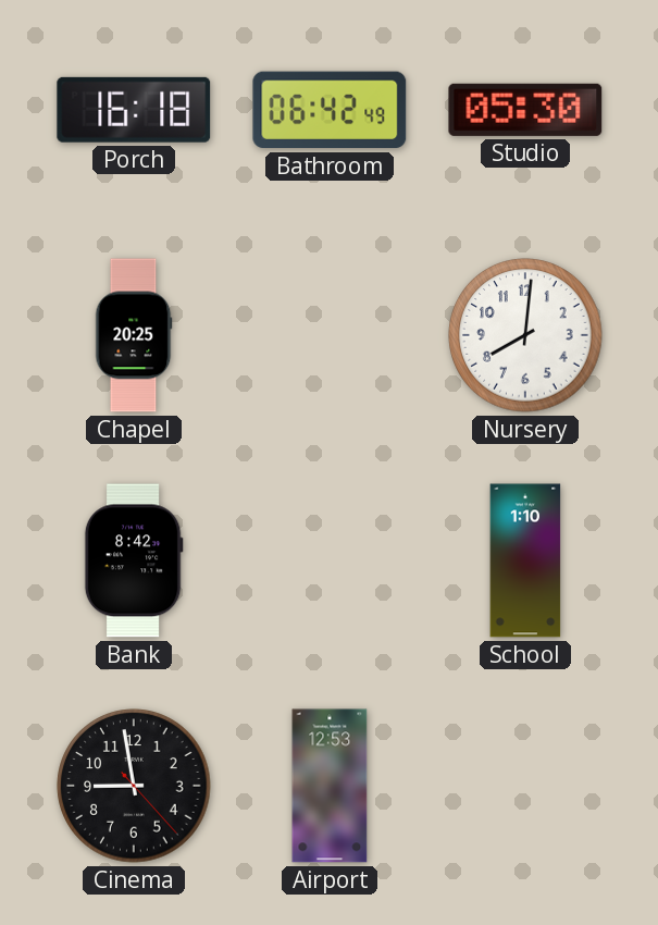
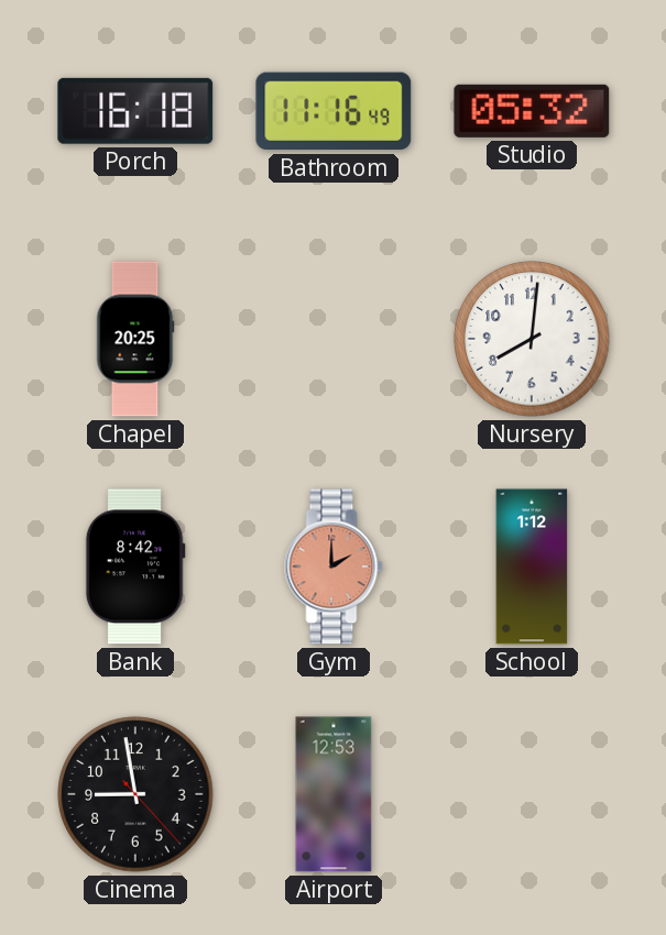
Bathroom: 06:42 -> 11:16 (334, 111)
Studio: 05:30 -> 05:32 (532, 111)
Gym: none -> 2:00 (334, 566)
School: 1:10 -> 1:12 (532, 566)
